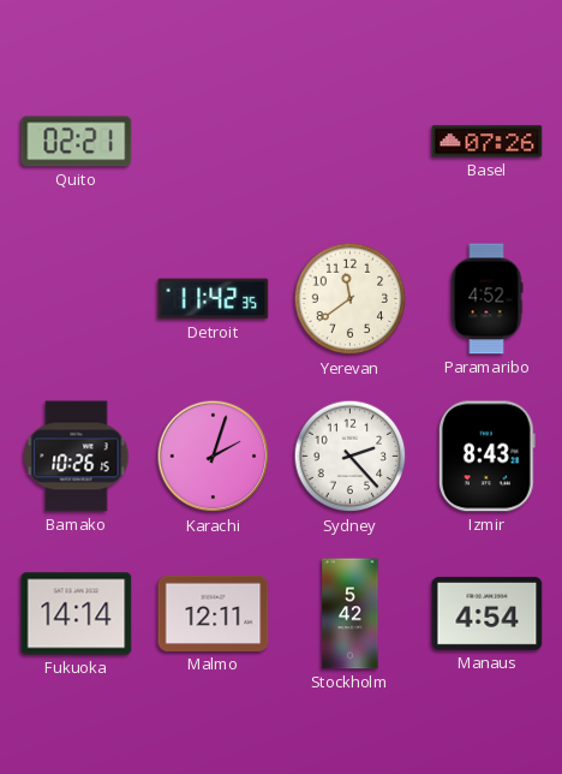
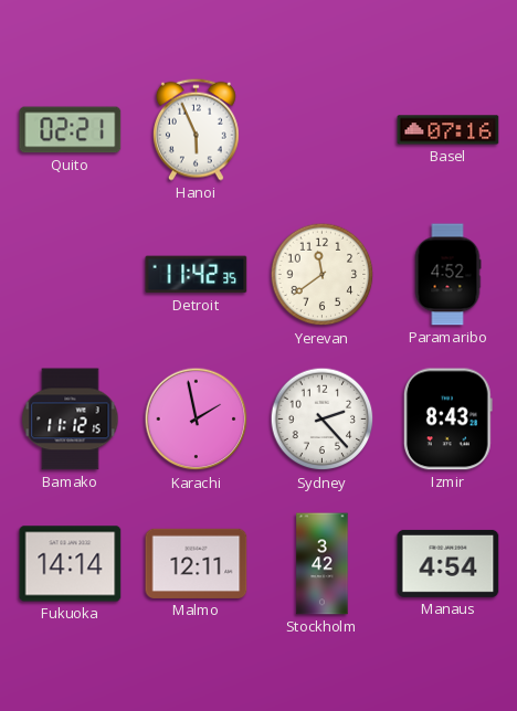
Hanoi: none -> 5:56 (196, 129)
Basel: 07:26 -> 07:16 (449, 130)
Bamako: 10:26 -> 11:12 (71, 420)
Karachi: 2:03 -> 1:58 (197, 420)
Stockholm: 5:42 -> 3:42 (323, 564)
